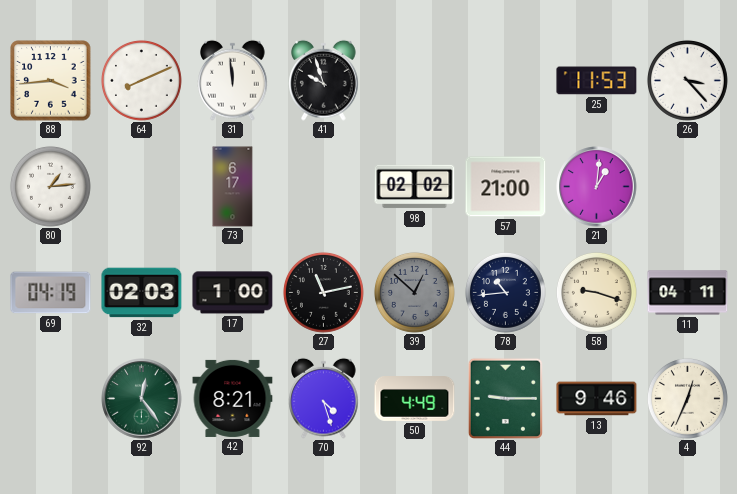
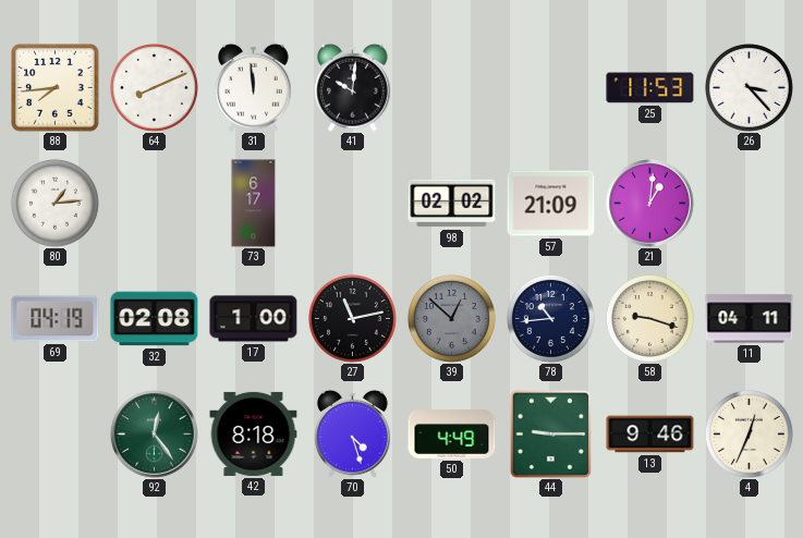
88: 3:44 -> 7:44 (56, 88)
41: 9:57 -> 10:01 (353, 87)
57: 21:00 -> 21:09 (551, 204)
32: 02:03 -> 02:08 (155, 319)
42: 8:21 -> 8:18 (254, 433)
